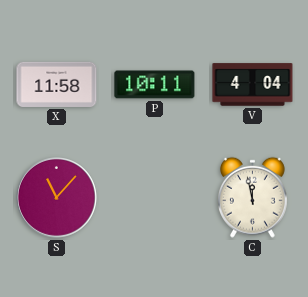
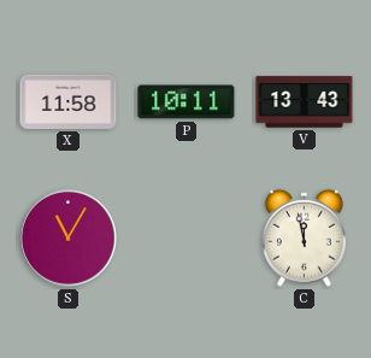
V: 4:04 -> 13:43 (305, 102)
S: 11:07 -> 11:05 (69, 239)
